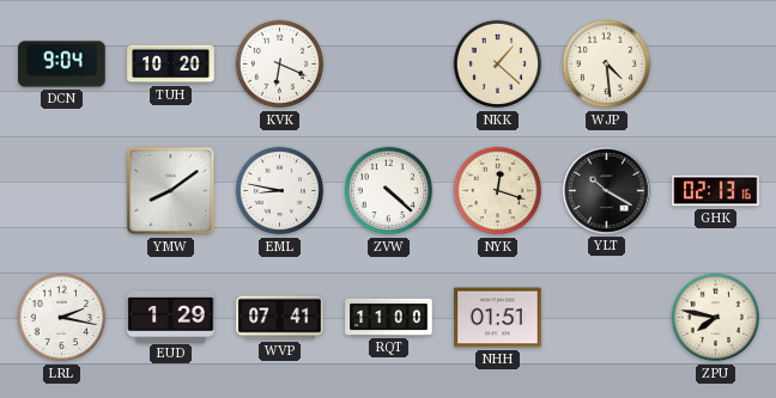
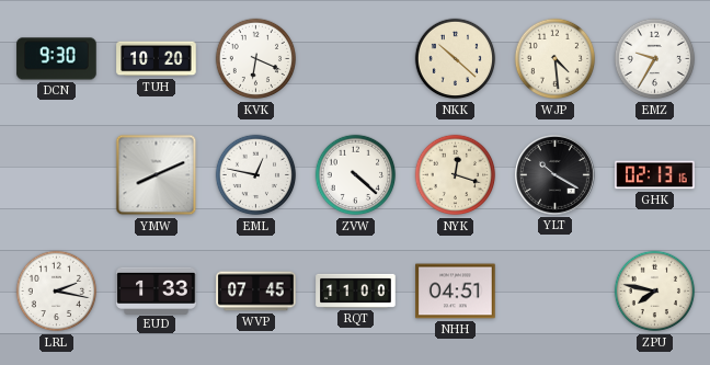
DCN: 9:04 -> 9:30 (57, 59)
NKK: 1:22 -> 10:22 (456, 59)
EMZ: none -> 9:35 (655, 59)
YMW: 8:09 -> 8:11 (157, 175)
EML: 8:47 -> 12:47 (256, 175)
EUD: 1:29 -> 1:33 (157, 290)
WVP: 07:41 -> 07:45 (256, 292)
NHH: 01:51 -> 04:51 (456, 292)
